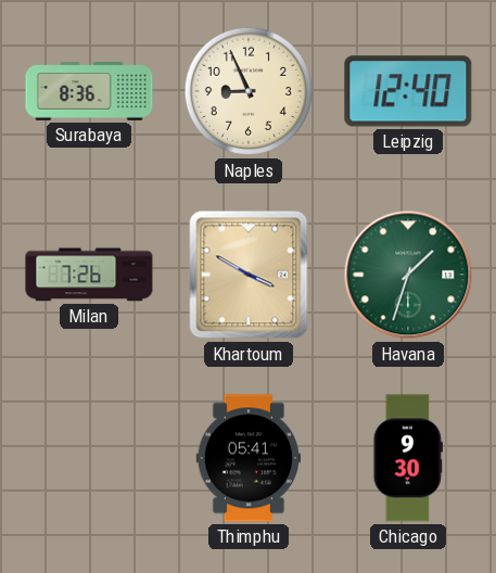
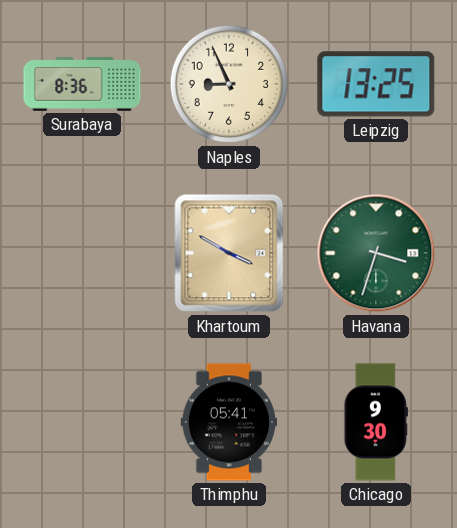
Leipzig: 12:40 -> 13:25 (376, 84)
Milan: 7:26 -> none (89, 275)
Havana: 1:33 -> 3:33 (376, 253)
